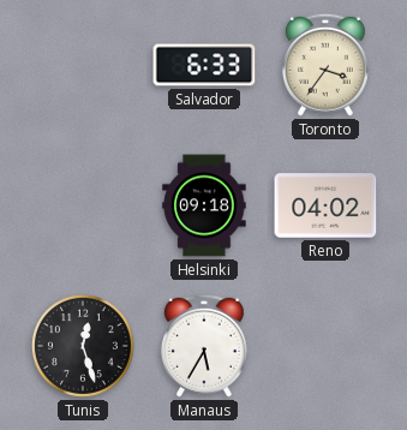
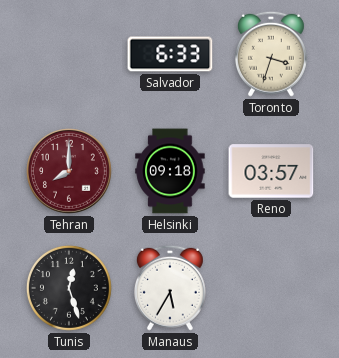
Toronto: 3:36 -> 3:33 (271, 54)
Tehran: none -> 8:00 (70, 172)
Reno: 04:02 -> 03:57 (271, 171)
